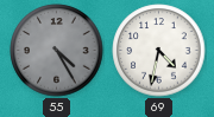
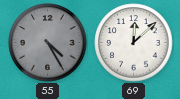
69: 4:32 -> 12:08 (134, 43)
